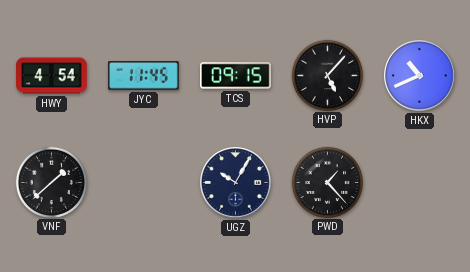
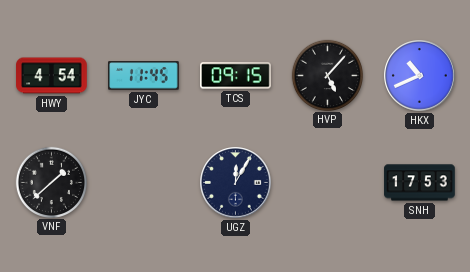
UGZ: 10:05 -> 12:05 (236, 183)
PWD: 1:23 -> none (327, 182)
SNH: none -> 17:53 (420, 183)
